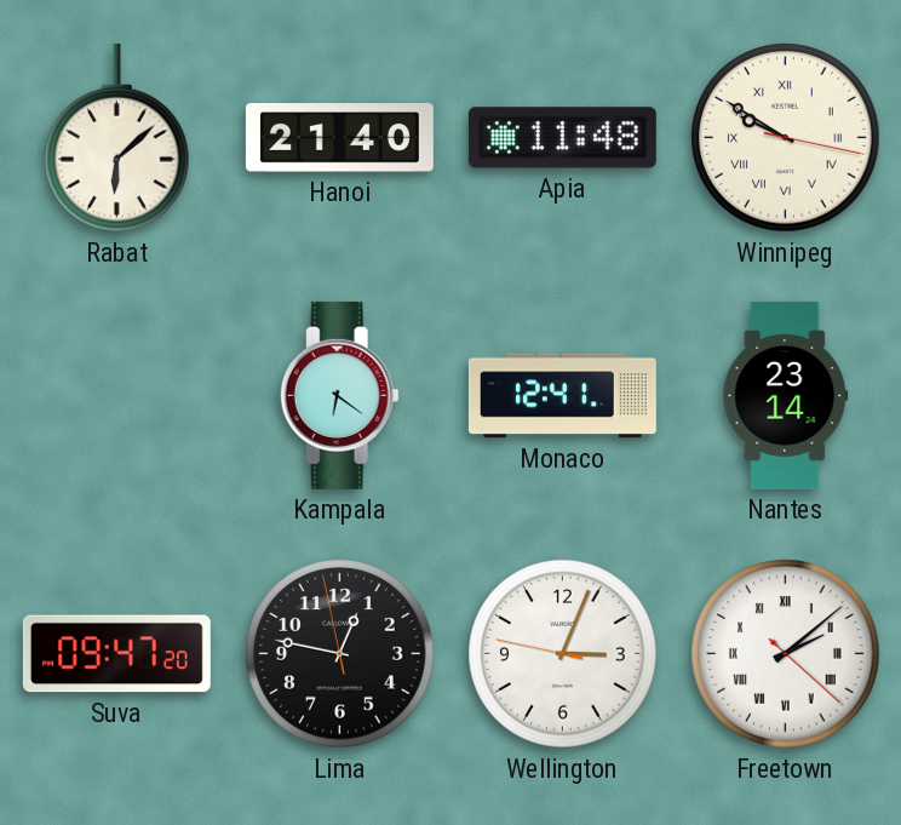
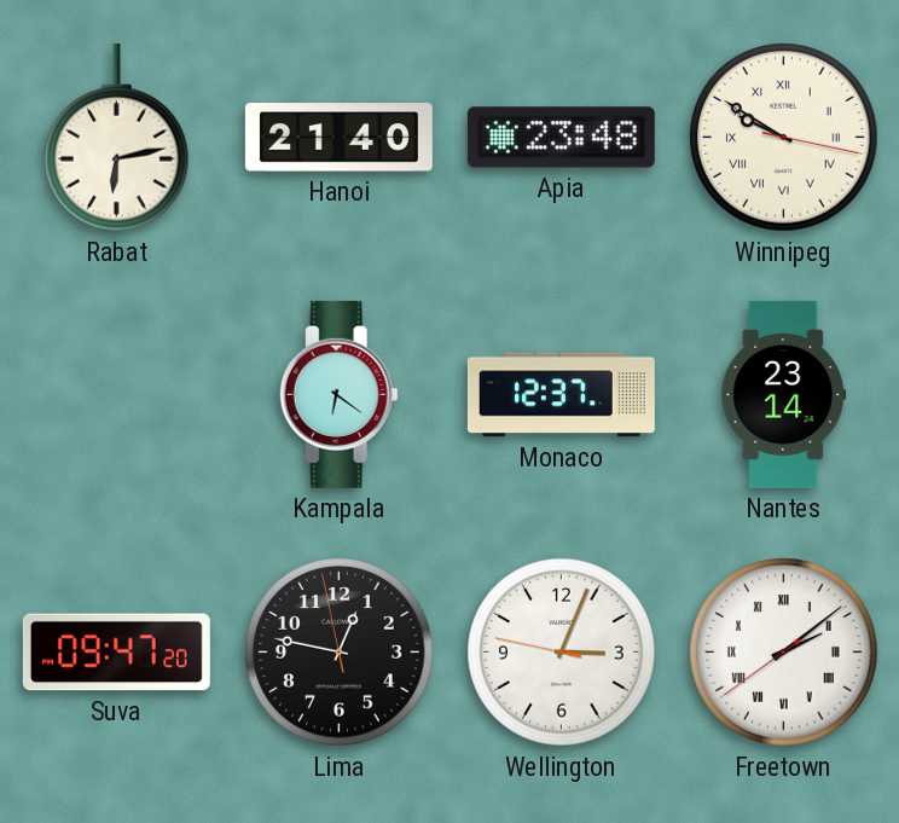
Rabat: 6:08 -> 6:13 (117, 138)
Apia: 11:48 -> 23:48 (561, 138)
Monaco: 12:41 -> 12:37 (561, 395)
Freetown: 2:08:22 -> 2:08:39 (784, 653)
